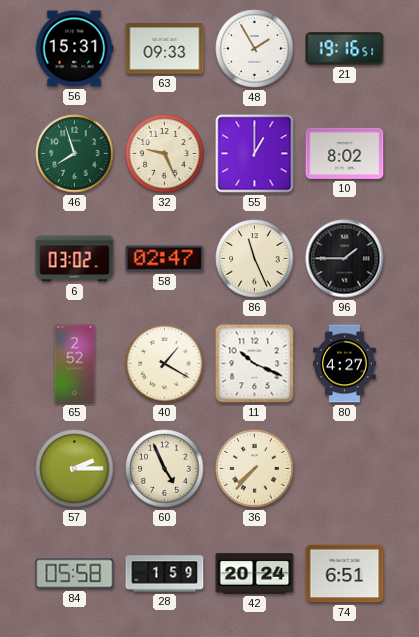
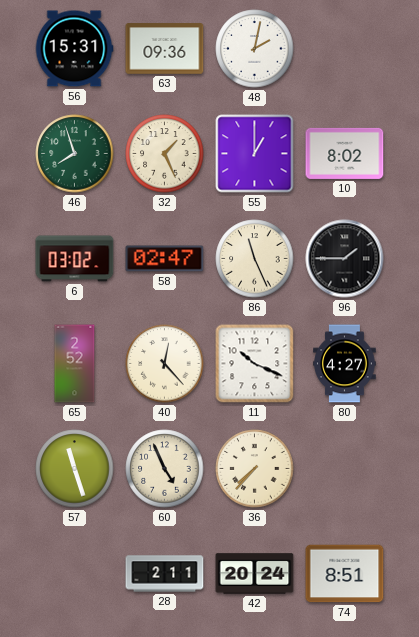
63: 09:33 -> 09:36 (165, 49)
48: 1:55 -> 2:02 (255, 49)
21: 19:16 -> none (345, 49)
32: 9:26 -> 1:26 (165, 154)
40: 1:20 -> 12:23 (165, 364)
57: 2:15 -> 11:27 (75, 469)
84: 05:58 -> none (75, 574)
28: 1:59 -> 2:11 (165, 574)
74: 6:51 -> 8:51 (345, 574)
